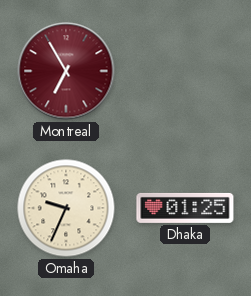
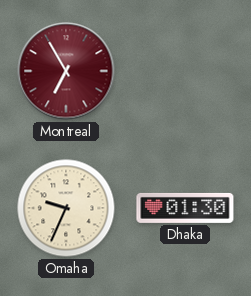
Dhaka: 01:25 -> 01:30 (185, 208)
